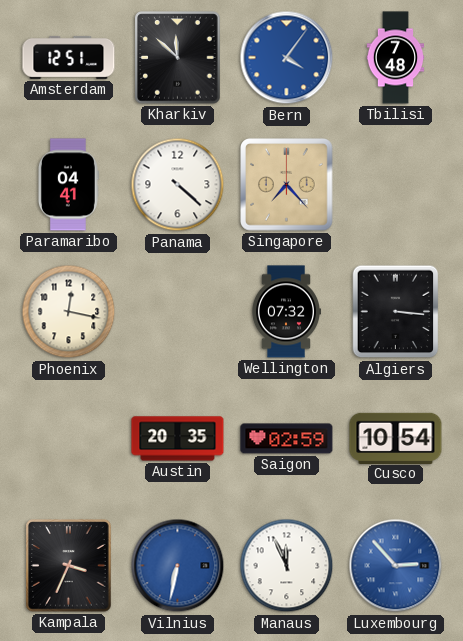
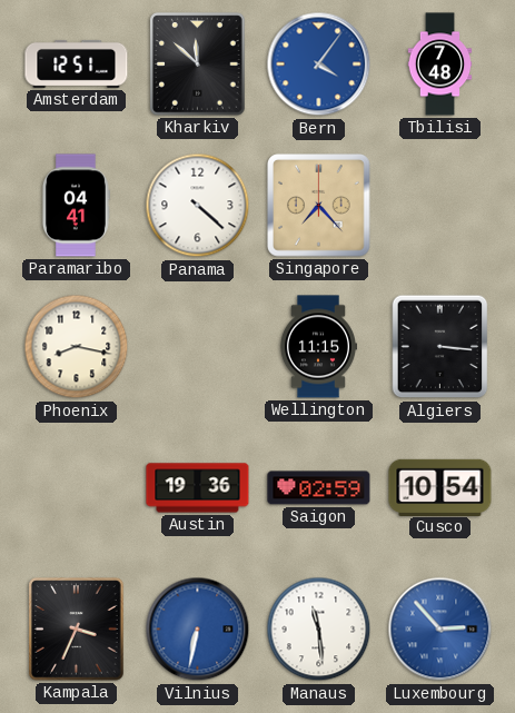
Phoenix: 12:17 -> 8:17 (77, 347)
Wellington: 07:32 -> 11:15 (317, 347)
Austin: 20:35 -> 19:36 (198, 488)
Manaus: 11:56 -> 11:29 (319, 630)
